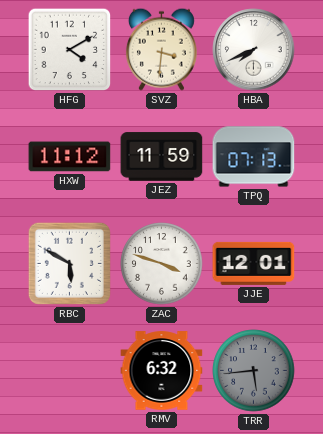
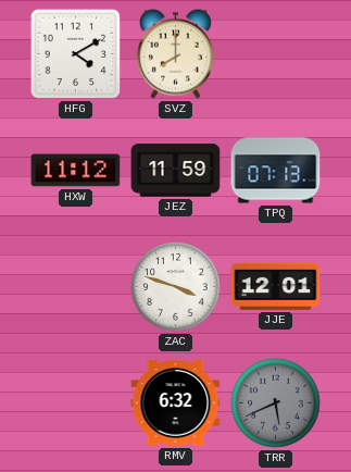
SVZ: 3:31 -> 8:00 (175, 53)
HBA: 7:41 -> none (254, 50)
RBC: 5:50 -> none (69, 263)
TRR: 5:44 -> 5:41 (276, 403)
